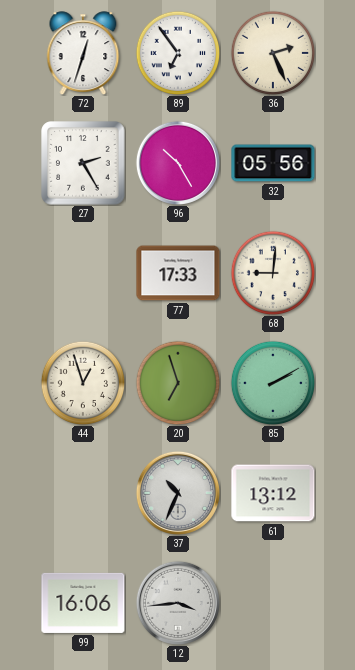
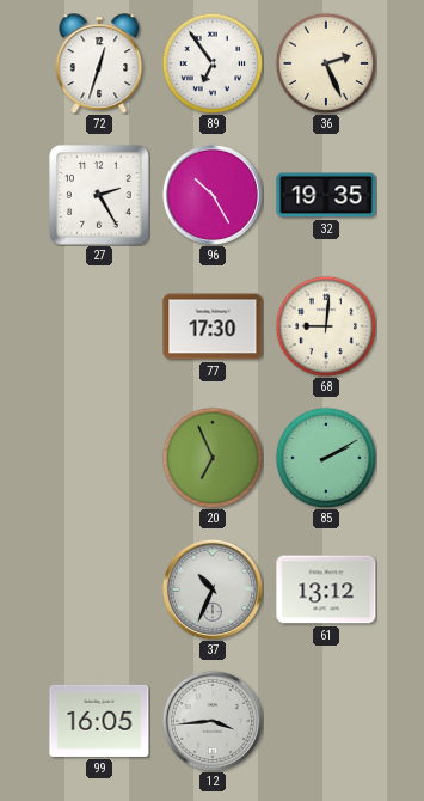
32: 05:56 -> 19:35 (326, 195)
77: 17:33 -> 17:30 (213, 326)
44: 12:57 -> none (83, 383)
20: 6:57 -> 6:56 (213, 458)
99: 16:06 -> 16:05 (99, 721)
